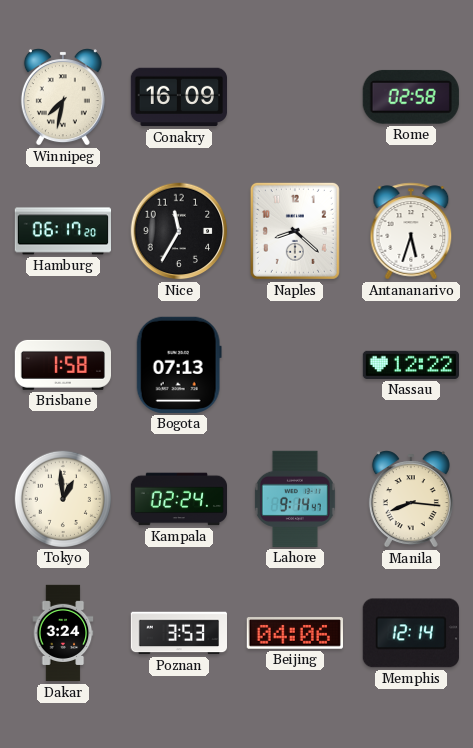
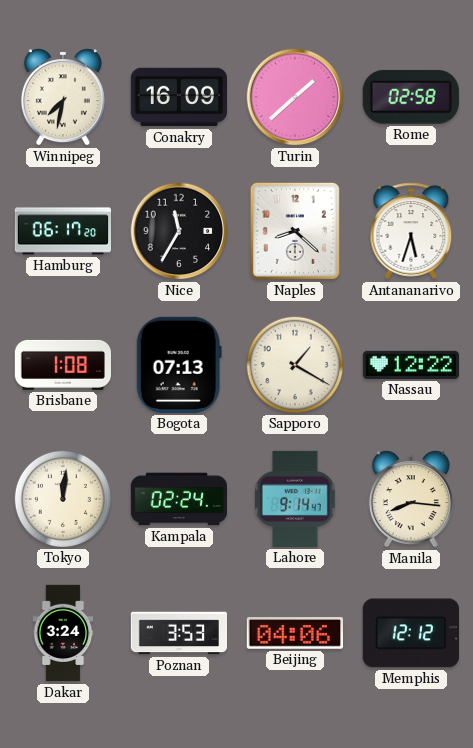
Turin: none -> 1:38 (295, 97)
Brisbane: 1:58 -> 1:08 (62, 365)
Sapporo: none -> 1:20 (294, 364)
Tokyo: 12:59 -> 12:01 (62, 498)
Memphis: 12:14 -> 12:12 (411, 633)
